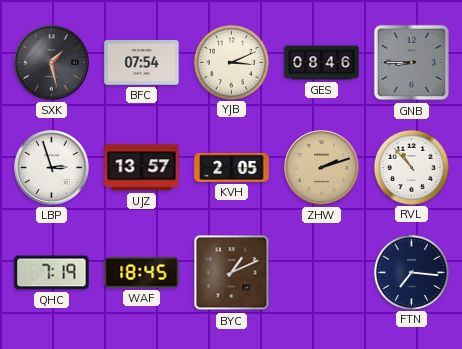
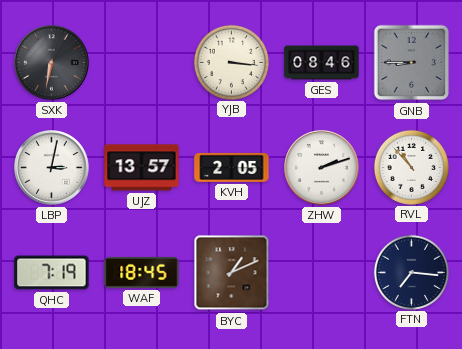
SXK: 1:28 -> 6:32 (52, 63)
BFC: 07:54 -> none (142, 63)
YJB: 3:11 -> 3:16 (231, 62)
LBP: 2:57 -> 3:02 (52, 168)
ZHW dial: champagne -> white (322, 168)
